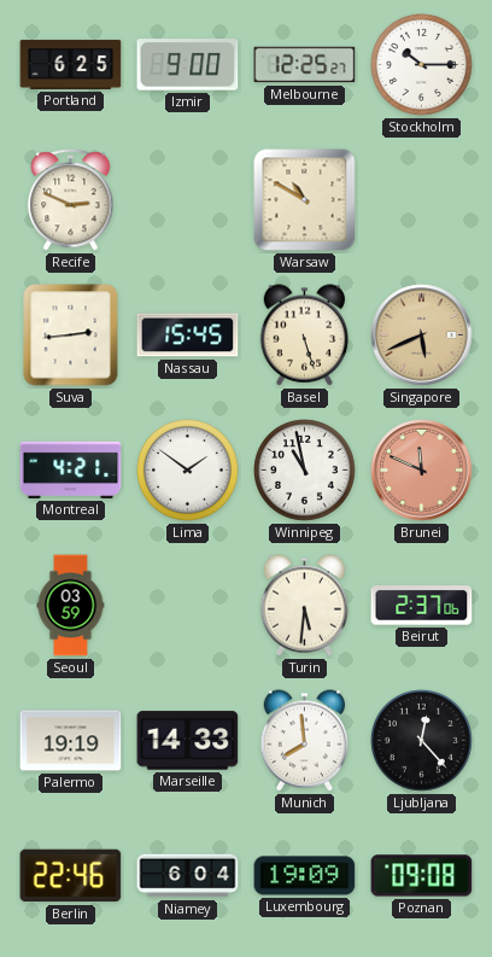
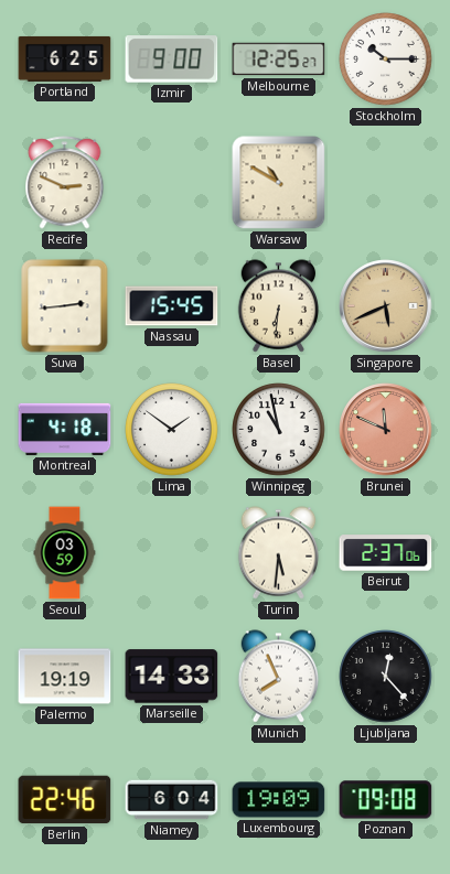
Basel: 5:27 -> 6:31 (279, 306)
Montreal: 4:21 -> 4:18 (65, 429)
Munich: 7:59 -> 7:56 (279, 677)
